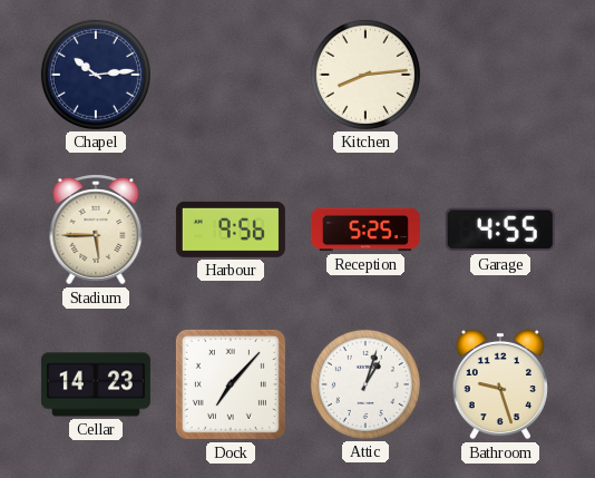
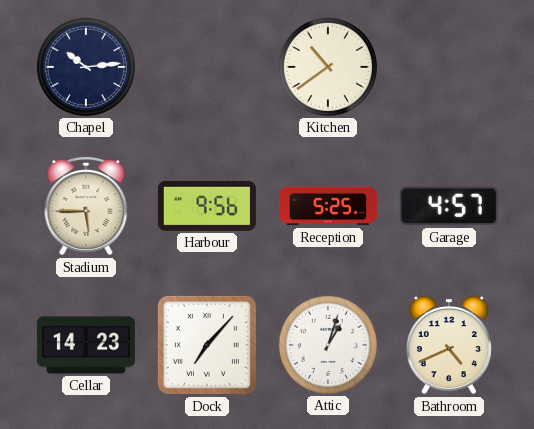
Kitchen: 8:14 -> 10:39 (328, 67)
Garage: 4:55 -> 4:57 (449, 206)
Bathroom: 9:27 -> 4:41 (449, 345)
